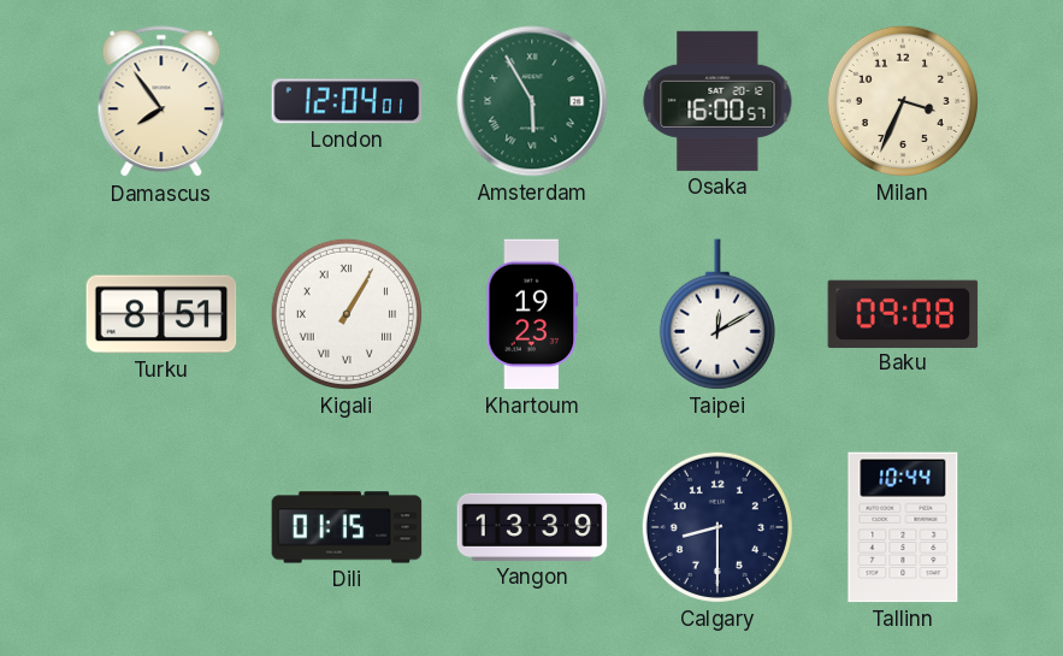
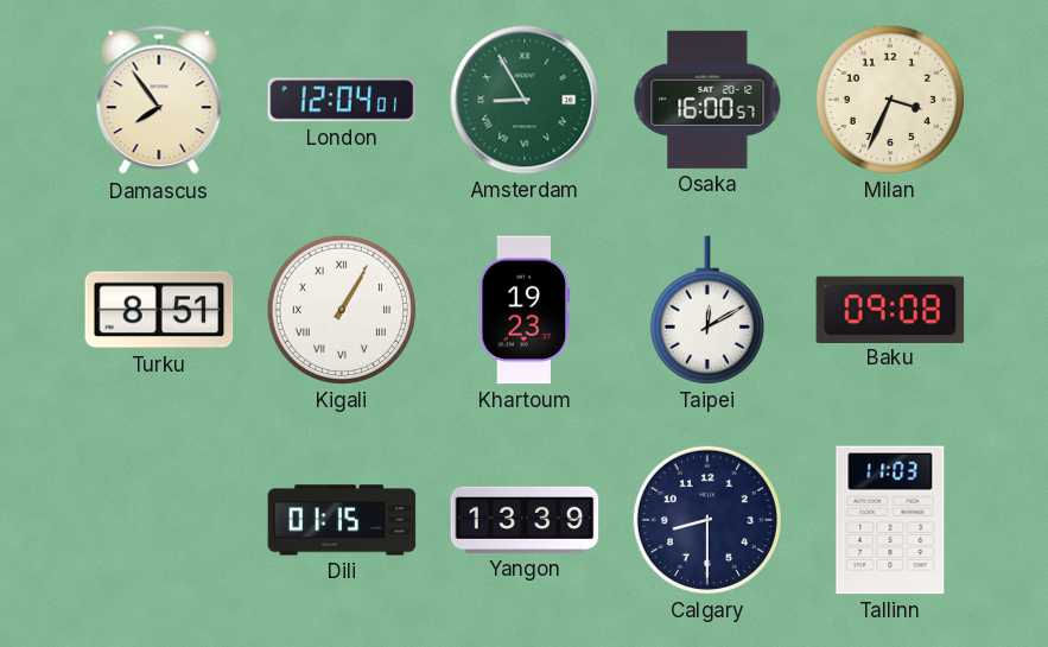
Amsterdam: 5:55 -> 8:55 (525, 100)
Tallinn: 10:44 -> 11:03 (890, 520)
